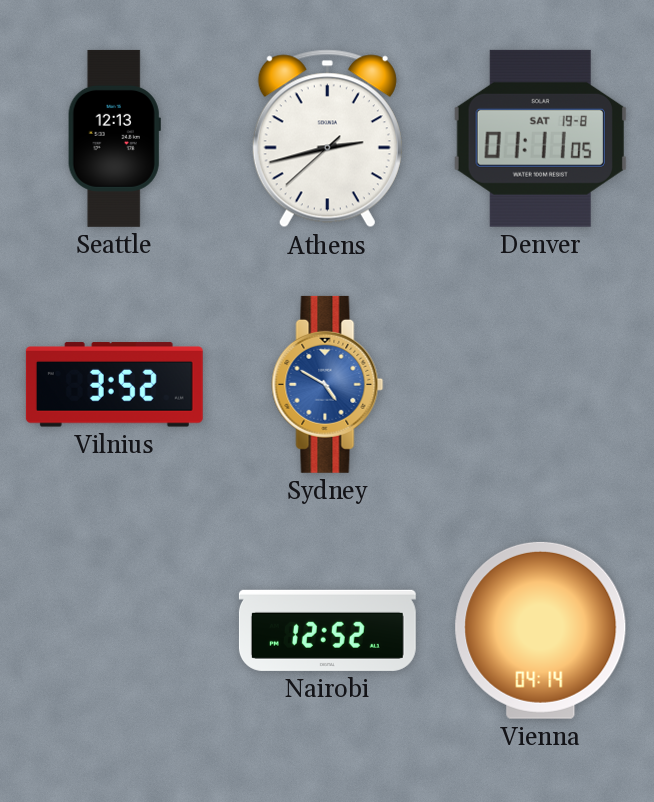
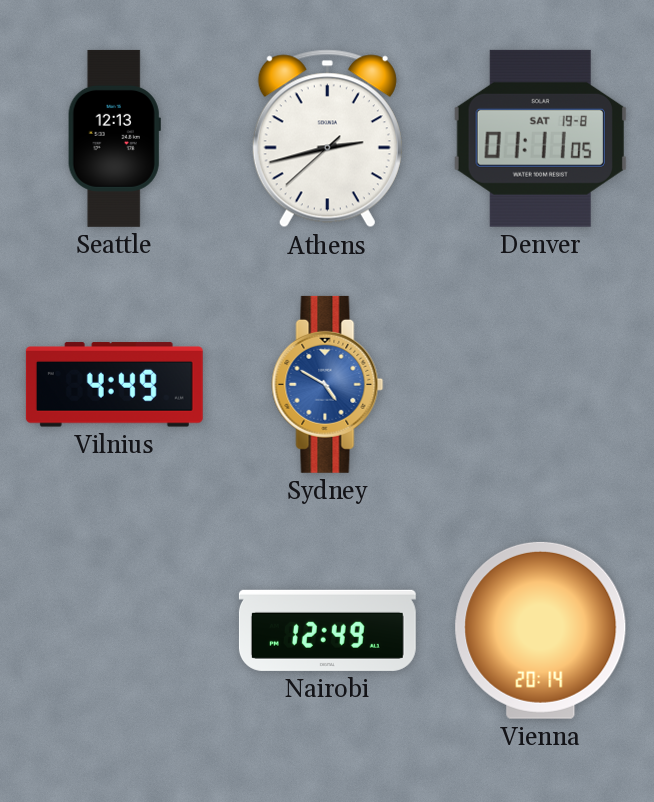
Vilnius: 3:52 -> 4:49 (114, 385)
Nairobi: 12:52 -> 12:49 (327, 630)
Vienna: 04:14 -> 20:14 (541, 630)
